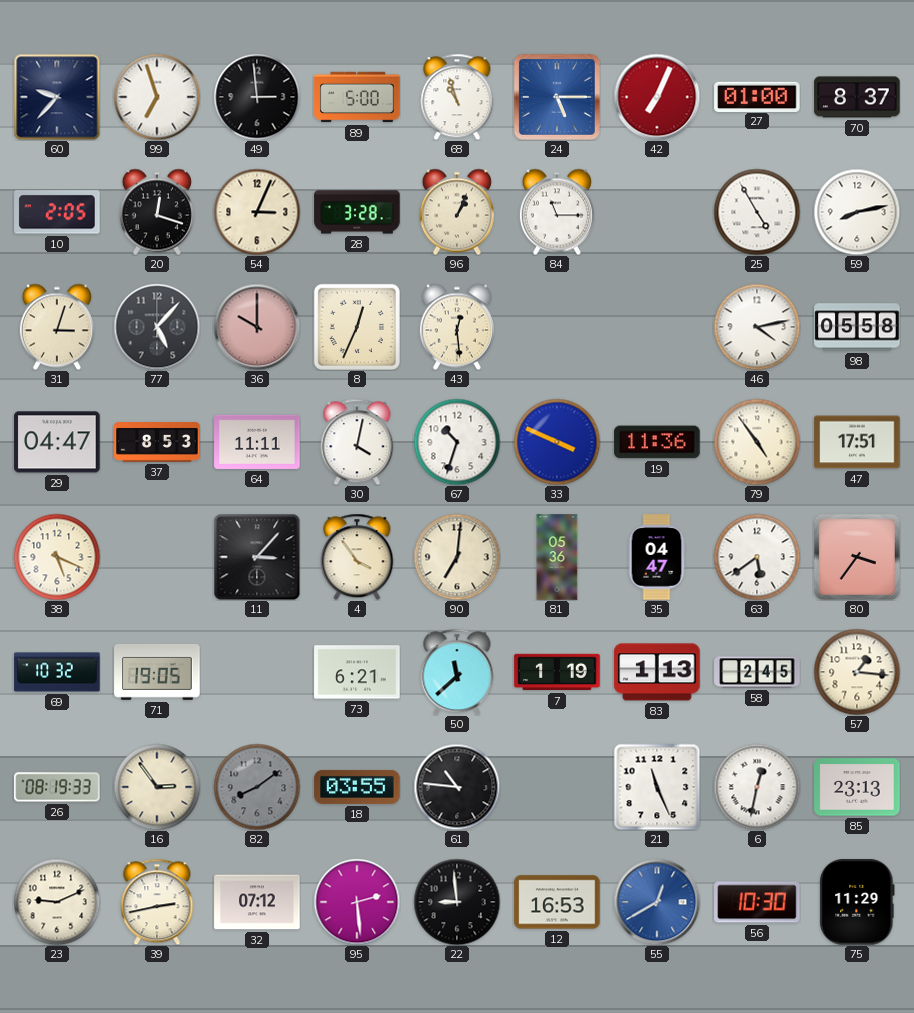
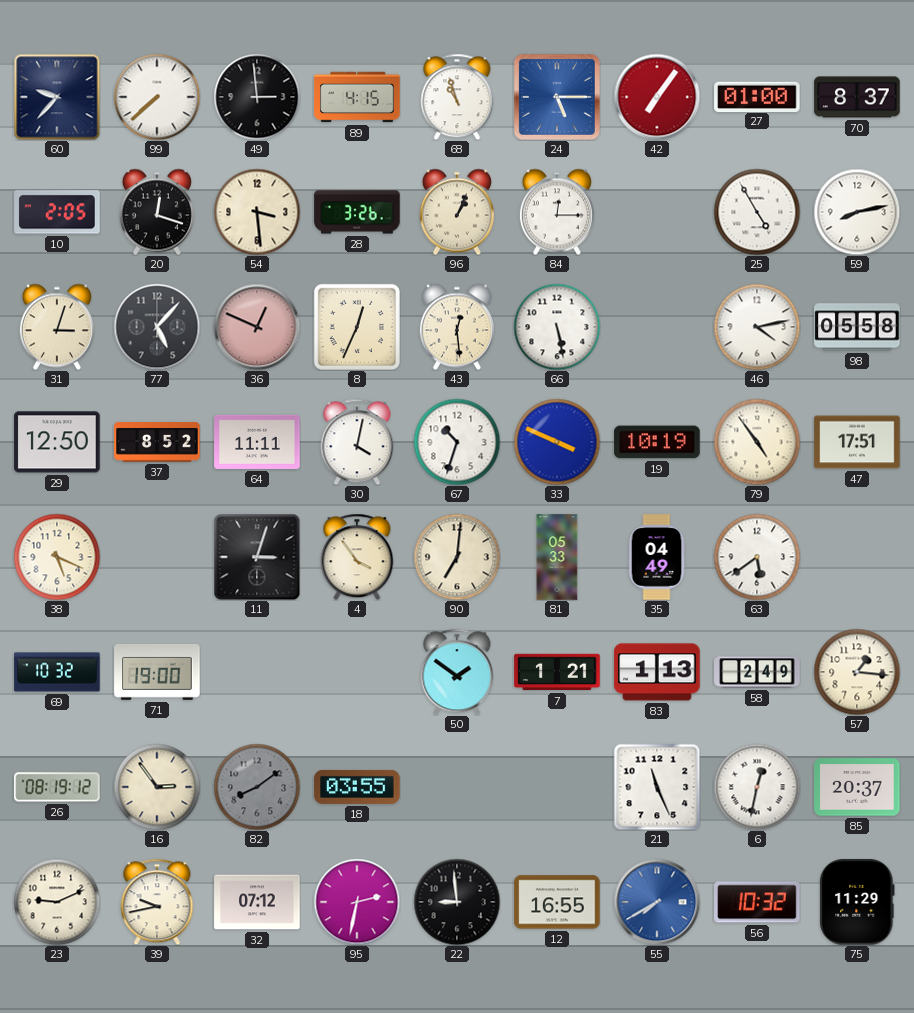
99: 6:57 -> 7:38 (157, 97)
89: 5:00 -> 4:15 (357, 97)
42: 7:04 -> 7:06 (657, 97)
54: 3:04 -> 3:29 (257, 212)
28: 3:28 -> 3:26 (357, 212)
84: 11:15 -> 12:15 (557, 212)
36: 10:00 -> 12:49 (257, 327)
66: none -> 5:28 (557, 327)
29: 04:47 -> 12:50 (57, 442)
37: 8:53 -> 8:52 (157, 442)
19: 11:36 -> 10:19 (657, 442)
11: 3:07 -> 3:03 (257, 557)
81: 05:36 -> 05:33 (557, 557)
35: 04:47 -> 04:49 (657, 557)
80: 3:36 -> none (857, 557)
71: 19:05 -> 19:00 (157, 672)
73: 6:21 -> none (357, 672)
50: 11:38 -> 1:51 (457, 672)
7: 1:19 -> 1:21 (557, 672)
58: 2:45 -> 2:49 (757, 672)
26: 08:19:33 -> 08:19:12 (57, 787)
61: 10:46 -> none (457, 787)
85: 23:13 -> 20:37 (857, 787)
39: 2:43 -> 9:43 (157, 902)
95: 2:29 -> 2:32 (357, 902)
12: 16:53 -> 16:55 (557, 902)
55: 12:40 -> 7:40 (657, 902)
56: 10:30 -> 10:32 (757, 902)
